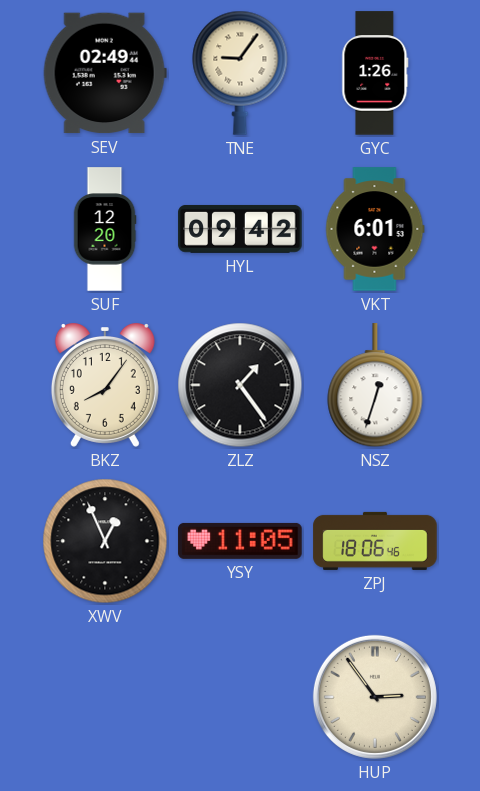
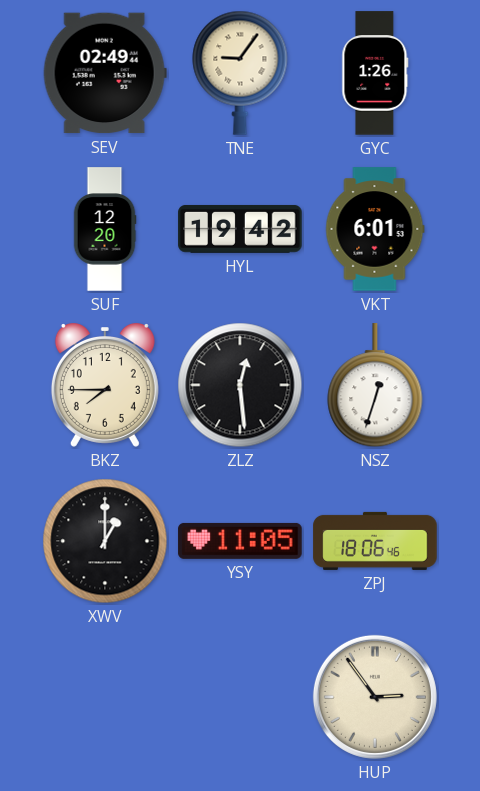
HYL: 09:42 -> 19:42 (240, 229)
BKZ: 8:06 -> 7:45 (105, 386)
ZLZ: 1:24 -> 12:29 (240, 385)
XWV: 12:56 -> 1:00 (105, 541)
